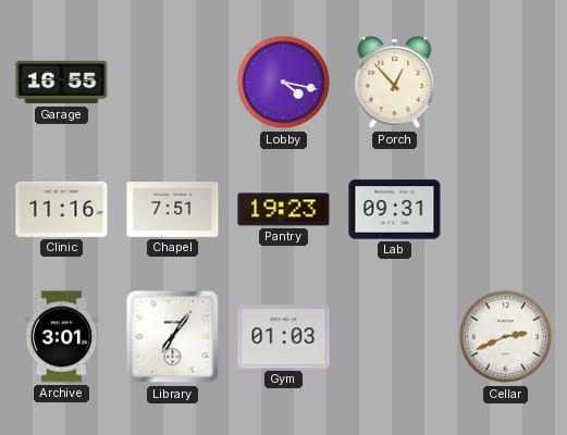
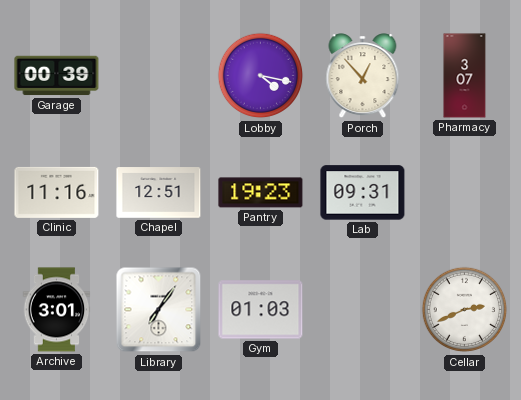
Garage: 16:55 -> 00:39 (57, 76)
Pharmacy: none -> 3:07 (465, 76)
Chapel: 7:51 -> 12:51 (159, 193)
